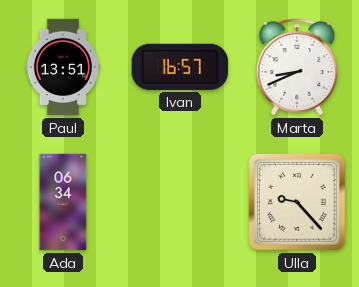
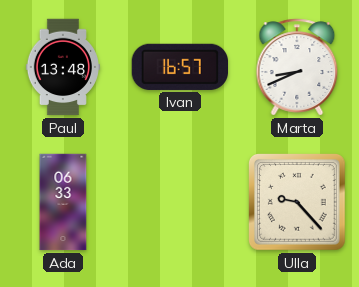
Paul: 13:51 -> 13:48 (62, 67)
Ada: 06:34 -> 06:33 (63, 202)
